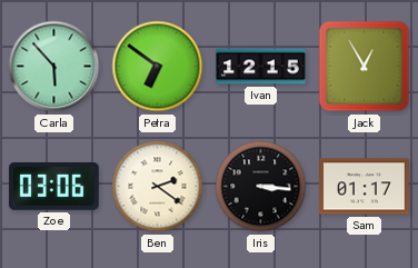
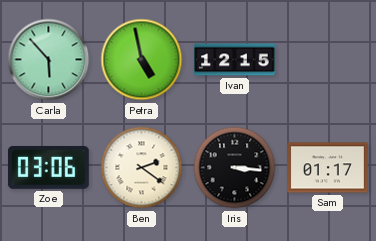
Petra: 6:51 -> 4:58 (142, 60)
Jack: 12:55 -> none (365, 67)
